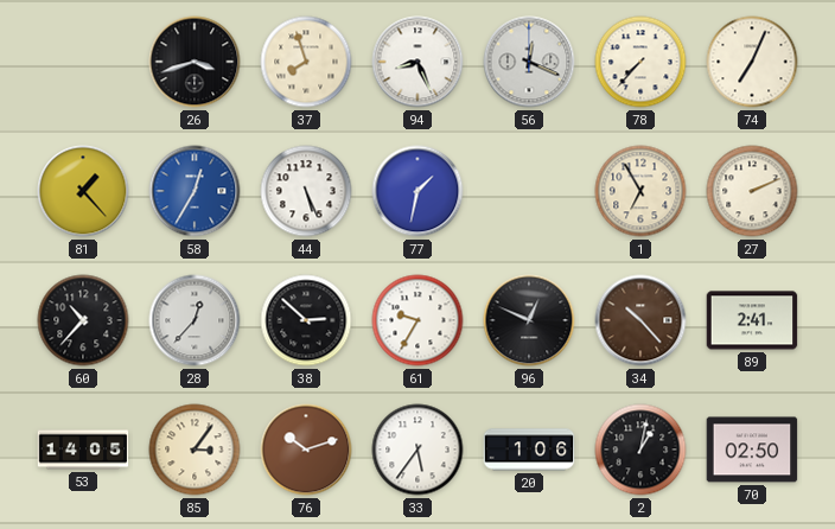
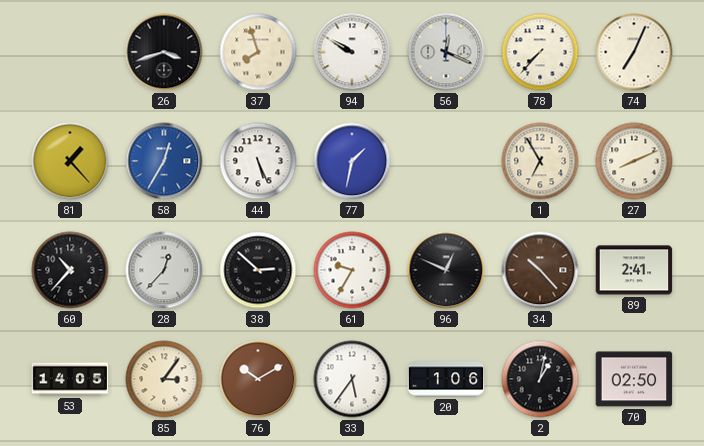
94: 8:26 -> 9:50 (352, 52)
27: 2:11 -> 8:11 (634, 161)
76: 10:12 -> 10:10 (258, 379)
